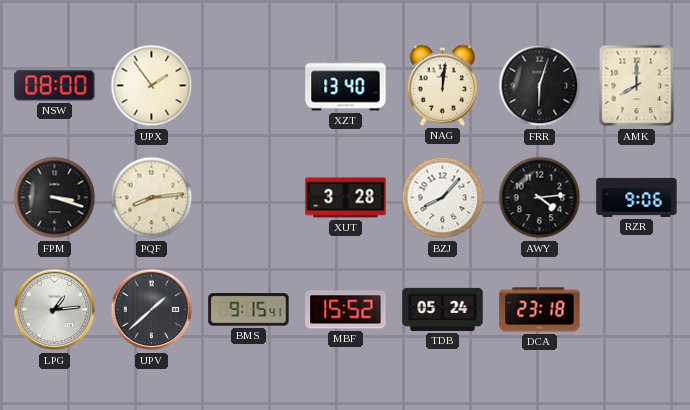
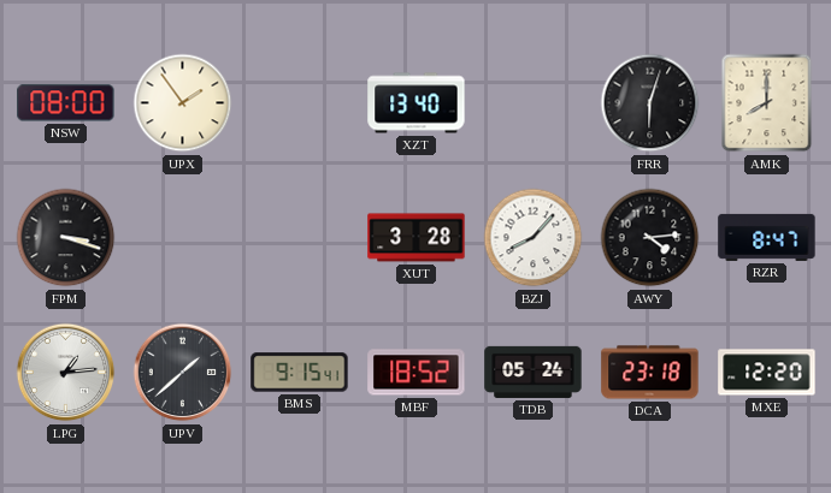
NAG: 12:01 -> none (443, 85)
PQF: 8:14 -> none (152, 198)
RZR: 9:06 -> 8:47 (767, 237)
MBF: 15:52 -> 18:52 (417, 373)
MXE: none -> 12:20 (767, 373)
